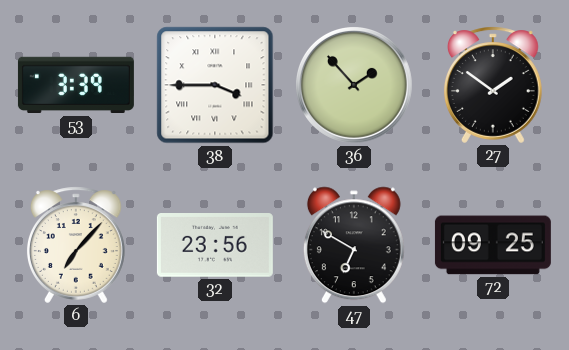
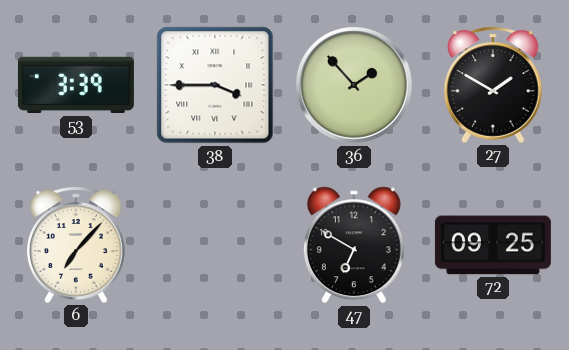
27: 1:51 -> 1:50 (493, 85)
32: 23:56 -> none (215, 246)
